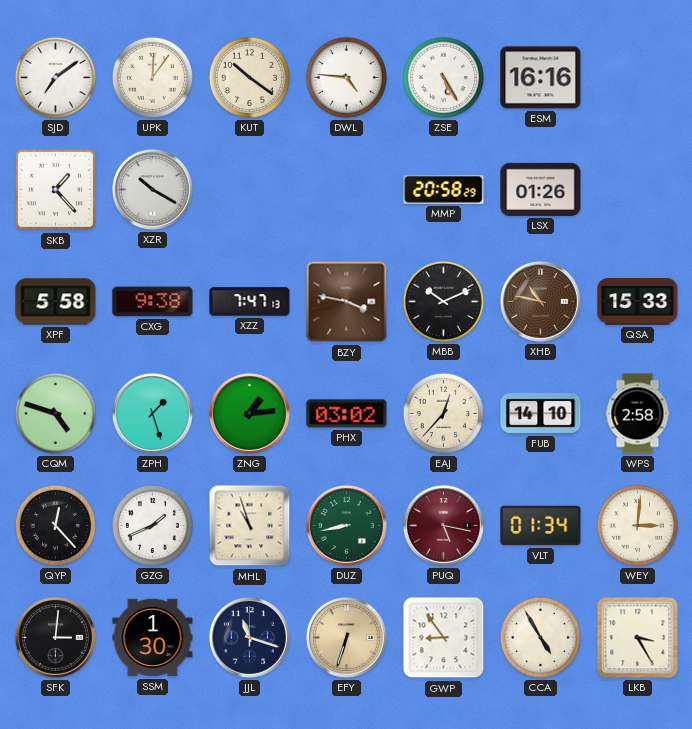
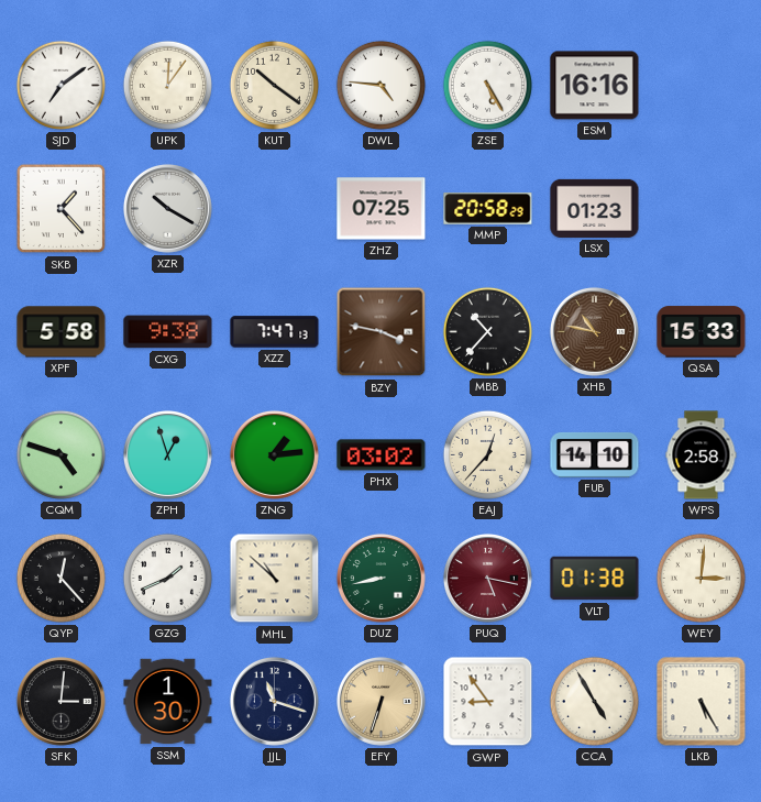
ZHZ: none -> 07:25 (382, 209)
LSX: 01:26 -> 01:23 (595, 208)
MBB: 10:11 -> 10:37 (487, 331)
ZPH: 1:27 -> 12:57 (167, 454)
MHL: 10:57 -> 10:52 (275, 579)
VLT: 01:34 -> 01:38 (595, 579)
LKB: 3:25 -> 5:25 (702, 702)
